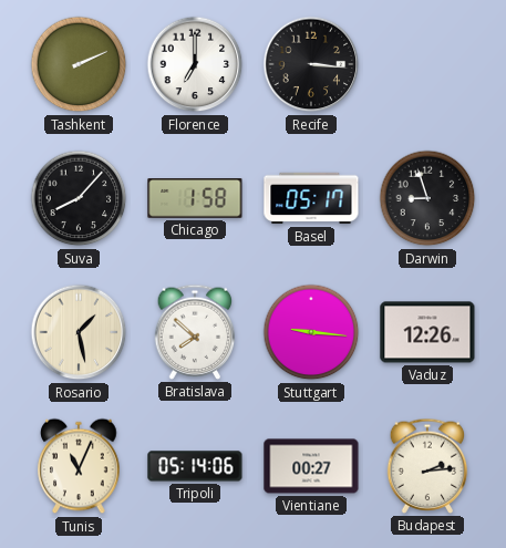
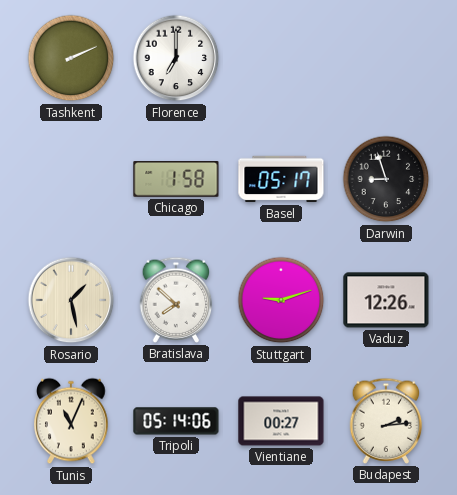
Recife: 3:16 -> none (311, 64)
Suva: 8:07 -> none (79, 198)
Stuttgart: 9:16 -> 9:12 (281, 300)
